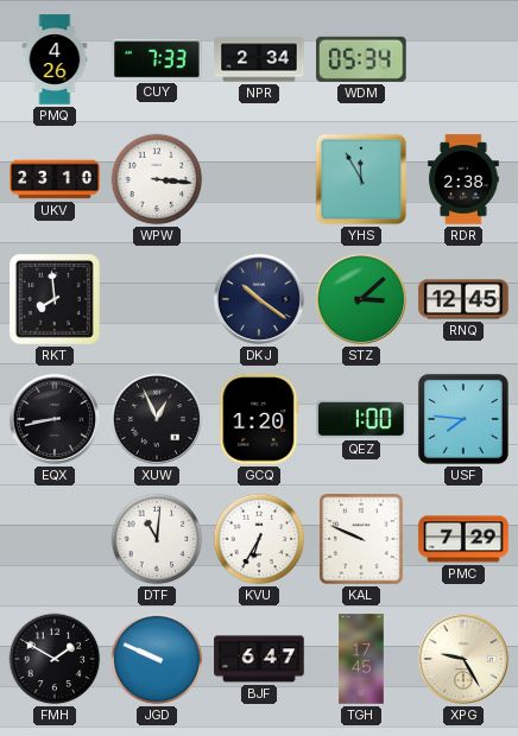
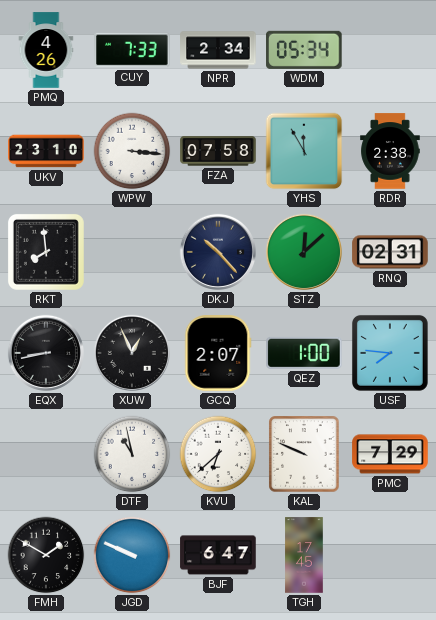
FZA: none -> 07:58 (218, 151)
DKJ: 10:21 -> 10:23 (218, 252)
STZ: 3:08 -> 12:08 (304, 252)
RNQ: 12:45 -> 02:31 (390, 252)
GCQ: 1:20 -> 2:07 (218, 353)
DTF: 11:01 -> 10:58 (132, 454)
KVU: 6:35 -> 6:38 (218, 454)
XPG: 9:25 -> none (463, 659)
